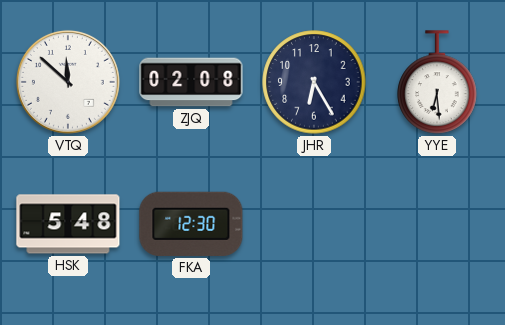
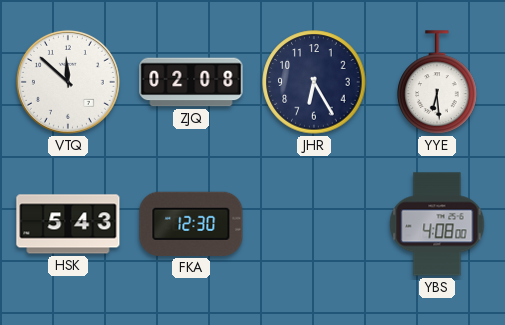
HSK: 5:48 -> 5:43 (68, 224)
YBS: none -> 4:08 (437, 224)
